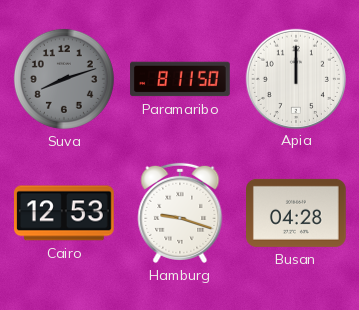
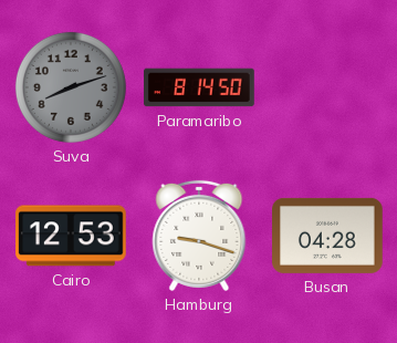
Paramaribo: 8:11 -> 8:14 (199, 87)
Apia: 12:00 -> none (295, 78)
